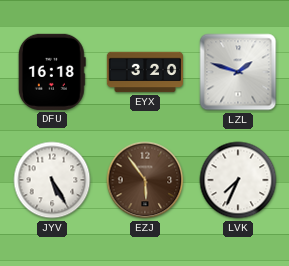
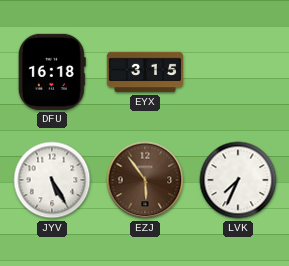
EYX: 3:20 -> 3:15 (144, 72)
LZL: 1:48 -> none (238, 72)
